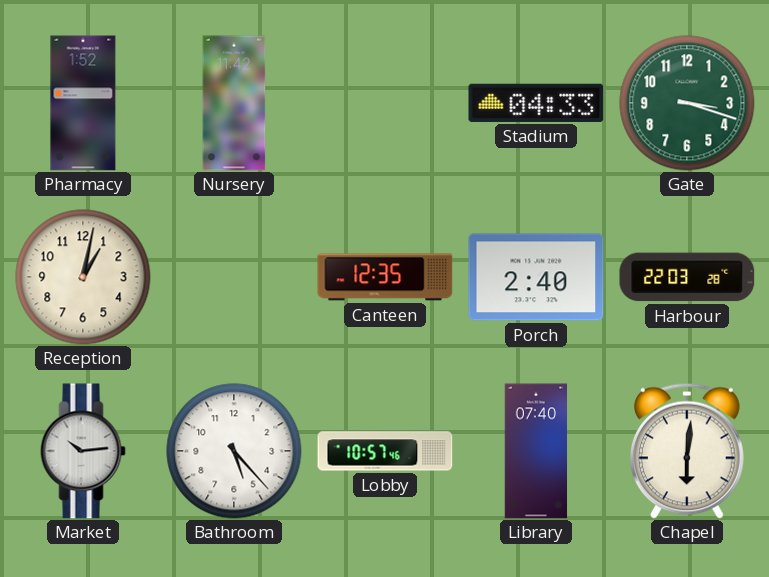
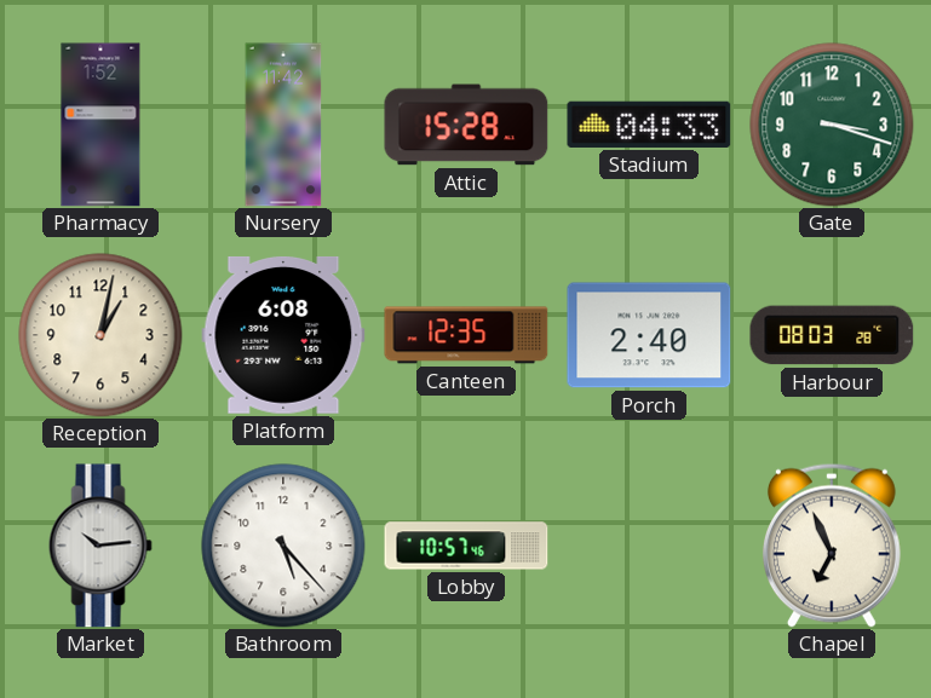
Attic: none -> 15:28 (466, 125)
Platform: none -> 6:08 (283, 335)
Harbour: 22:03 -> 08:03 (832, 335)
Library: 07:40 -> none (536, 451)
Chapel: 6:01 -> 6:56 (832, 546)
